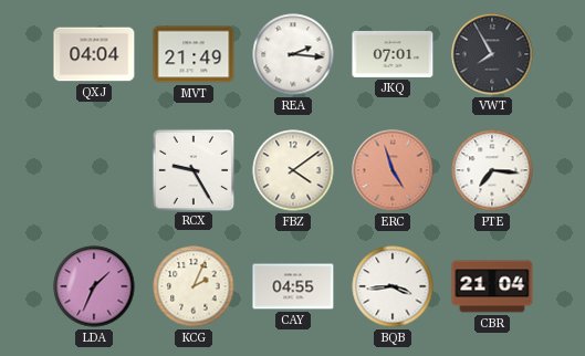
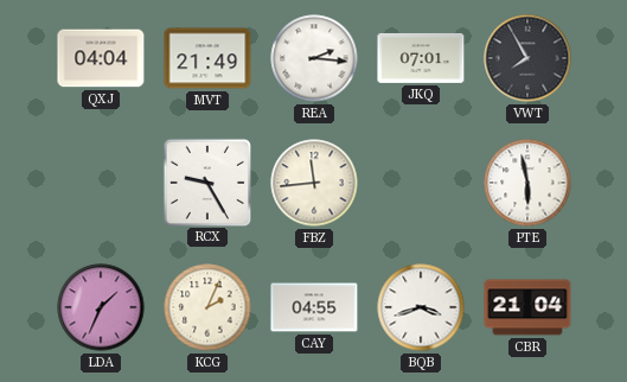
FBZ: 4:09 -> 11:44 (314, 183)
ERC: 4:57 -> none (393, 170)
PTE: 7:16 -> 5:58 (527, 183)
BQB: 3:44 -> 3:42 (421, 307)
